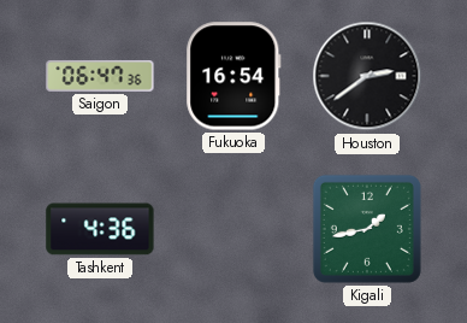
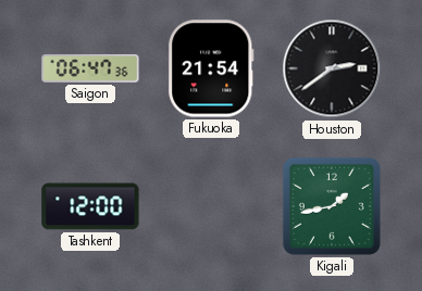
Fukuoka: 16:54 -> 21:54 (211, 68)
Tashkent: 4:36 -> 12:00 (90, 206)
